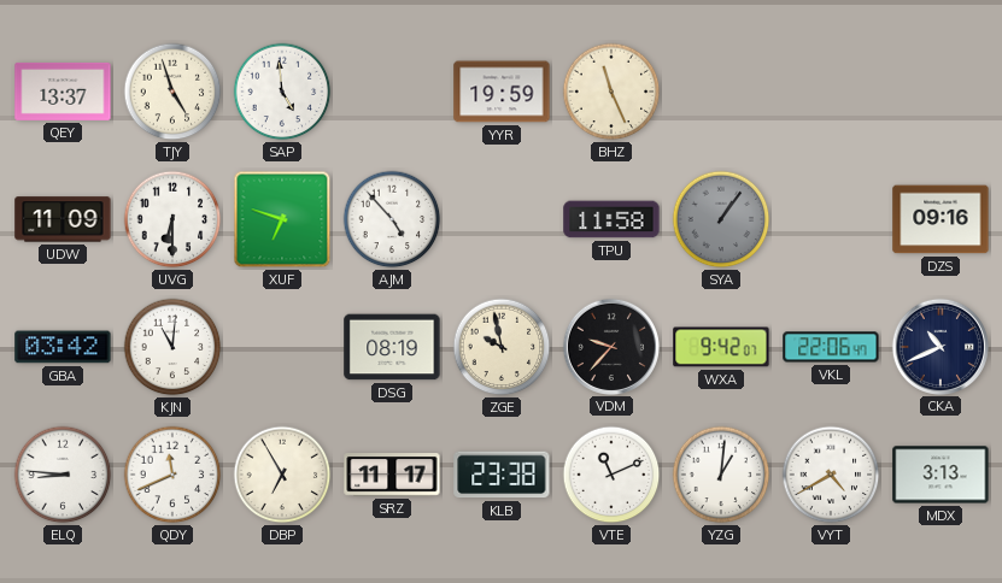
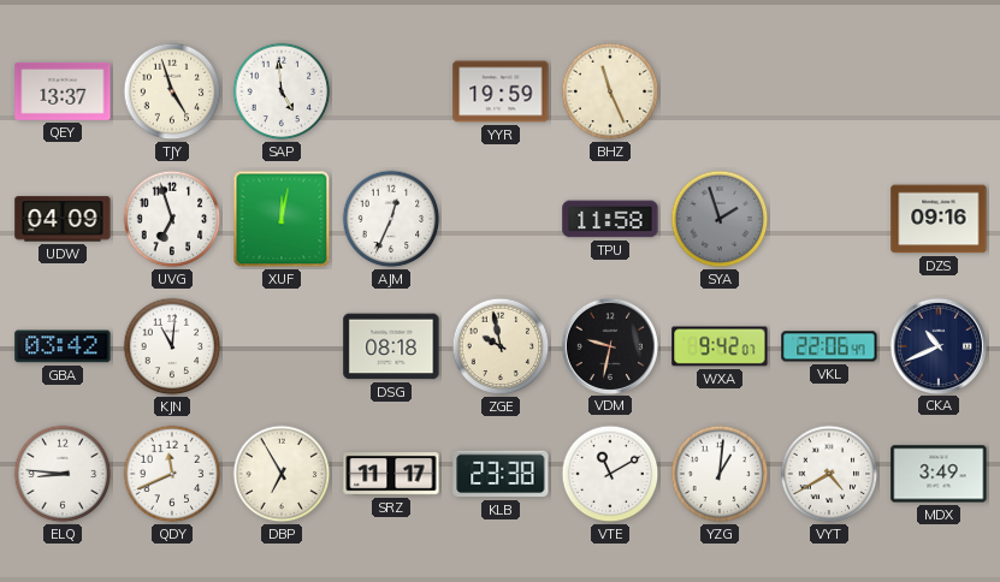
UDW: 11:09 -> 04:09 (63, 219)
UVG: 6:30 -> 6:57 (172, 219)
XUF: 6:48 -> 12:02 (282, 219)
AJM: 4:53 -> 12:34 (391, 219)
SYA: 1:06 -> 1:57 (720, 219)
DSG: 08:19 -> 08:18 (391, 346)
VDM: 9:37 -> 9:32 (609, 345)
VTE: 11:11 -> 11:10 (610, 474)
MDX: 3:13 -> 3:49 (939, 474)
